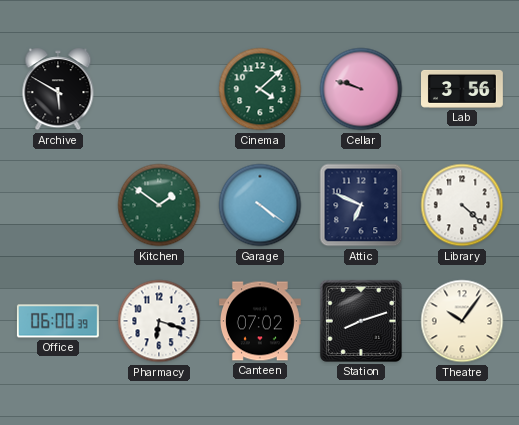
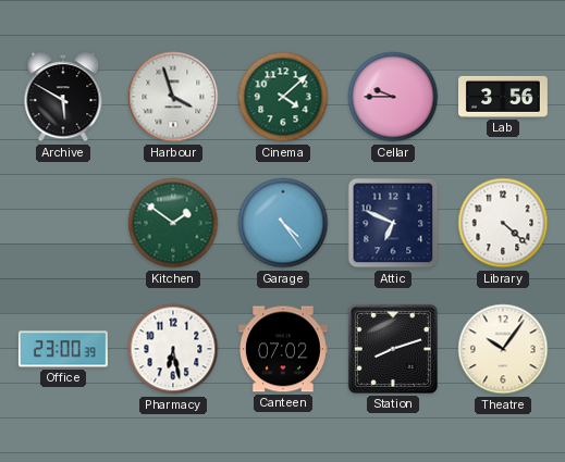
Harbour: none -> 3:57 (173, 97)
Cellar: 9:48 -> 9:45 (393, 97)
Garage: 4:21 -> 4:24 (283, 223)
Office: 06:00 -> 23:00 (63, 349)
Pharmacy: 6:18 -> 6:28 (173, 349)
